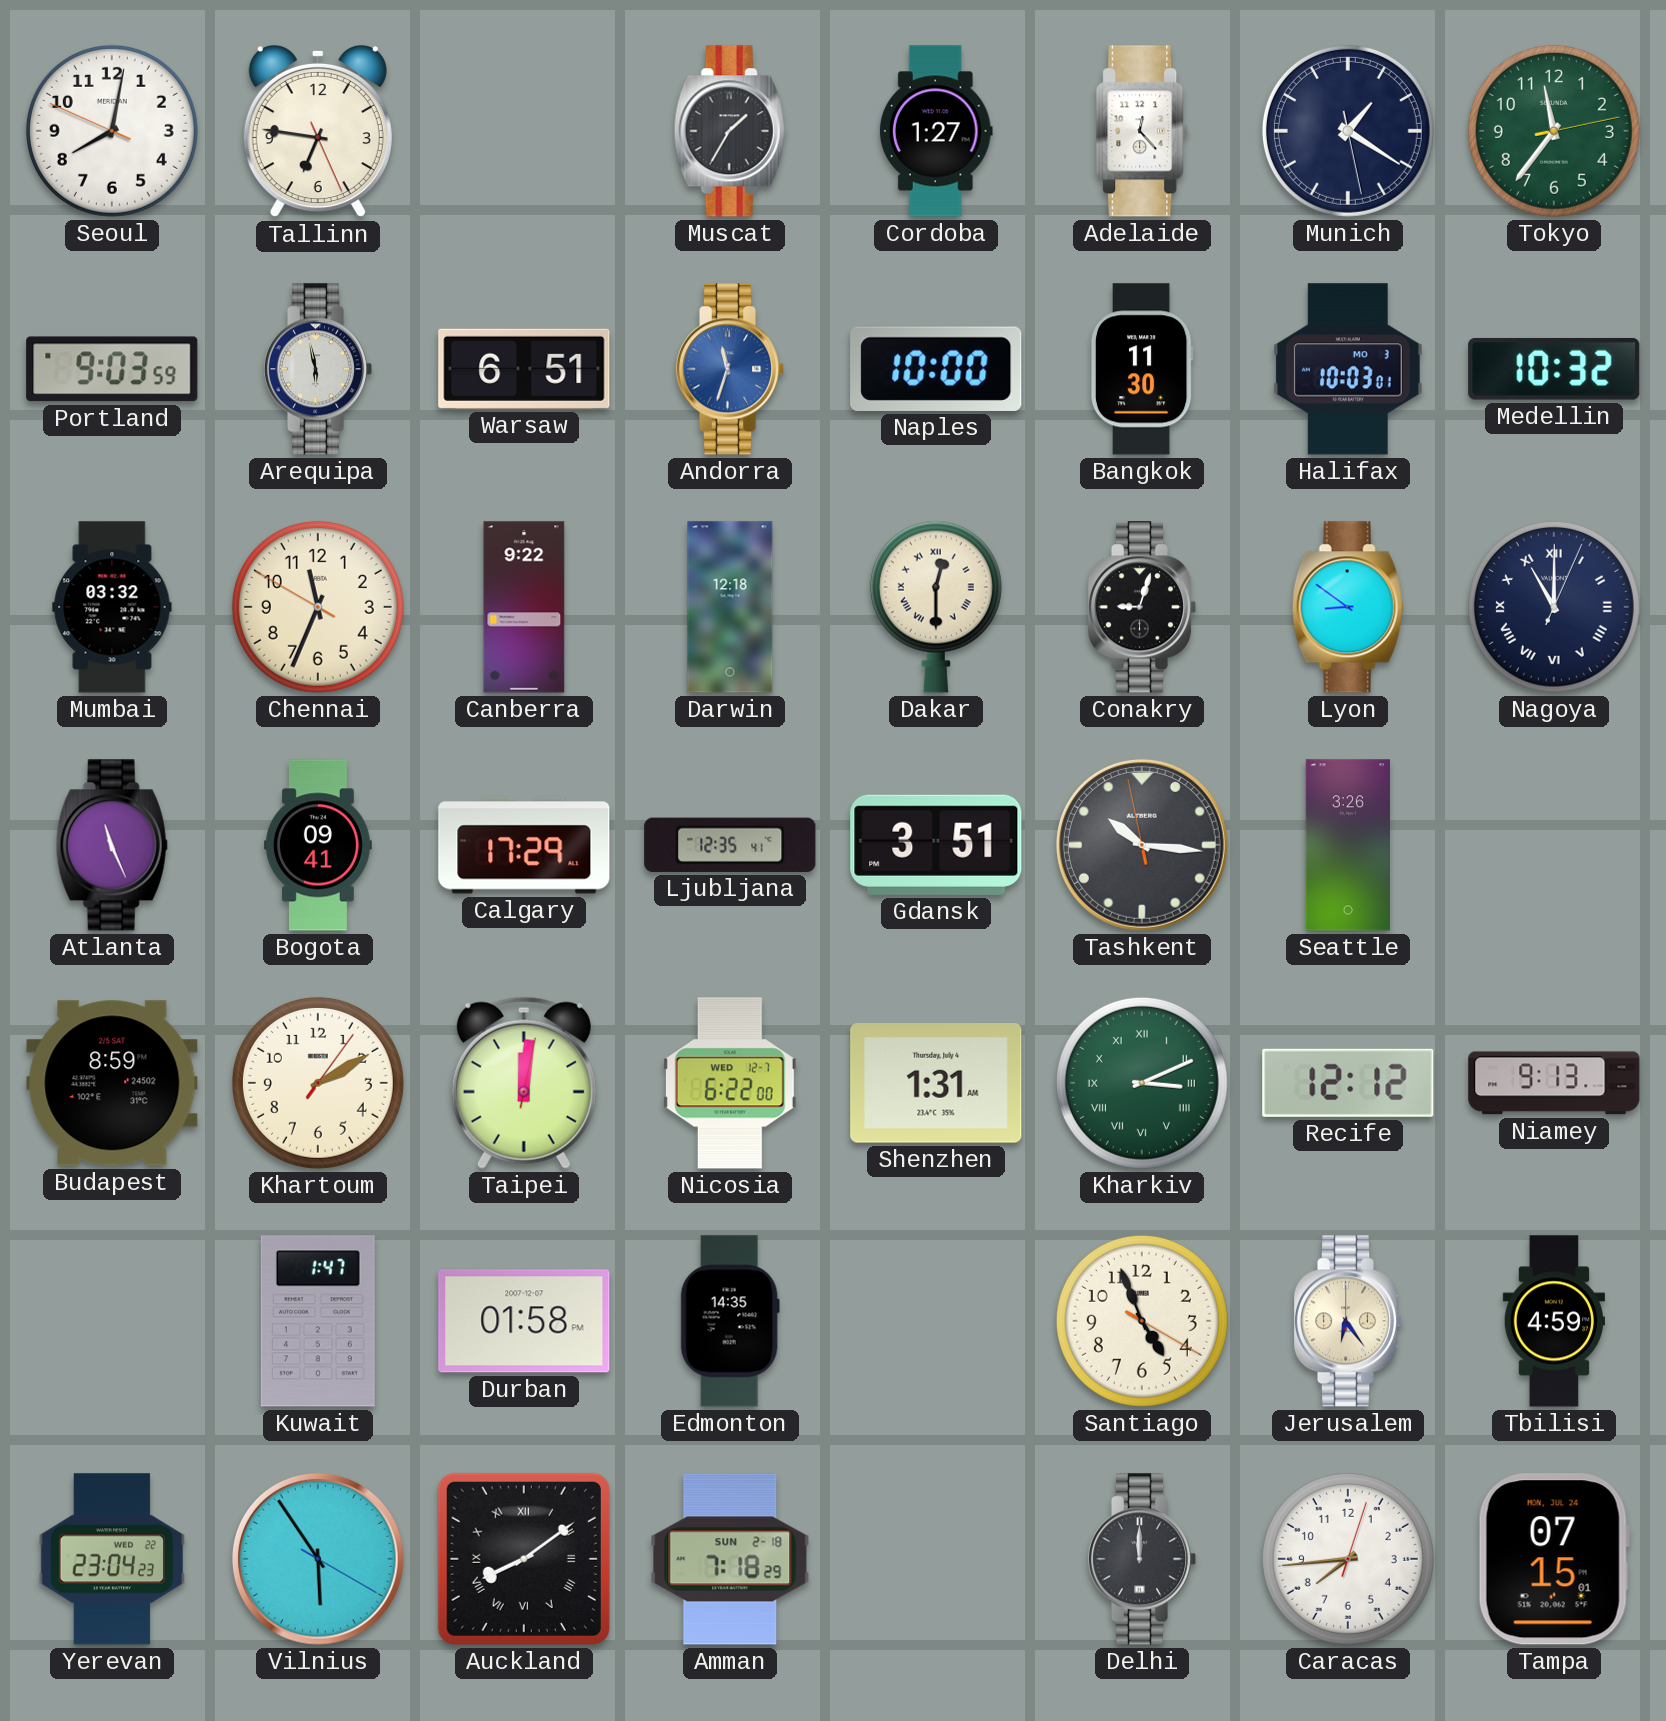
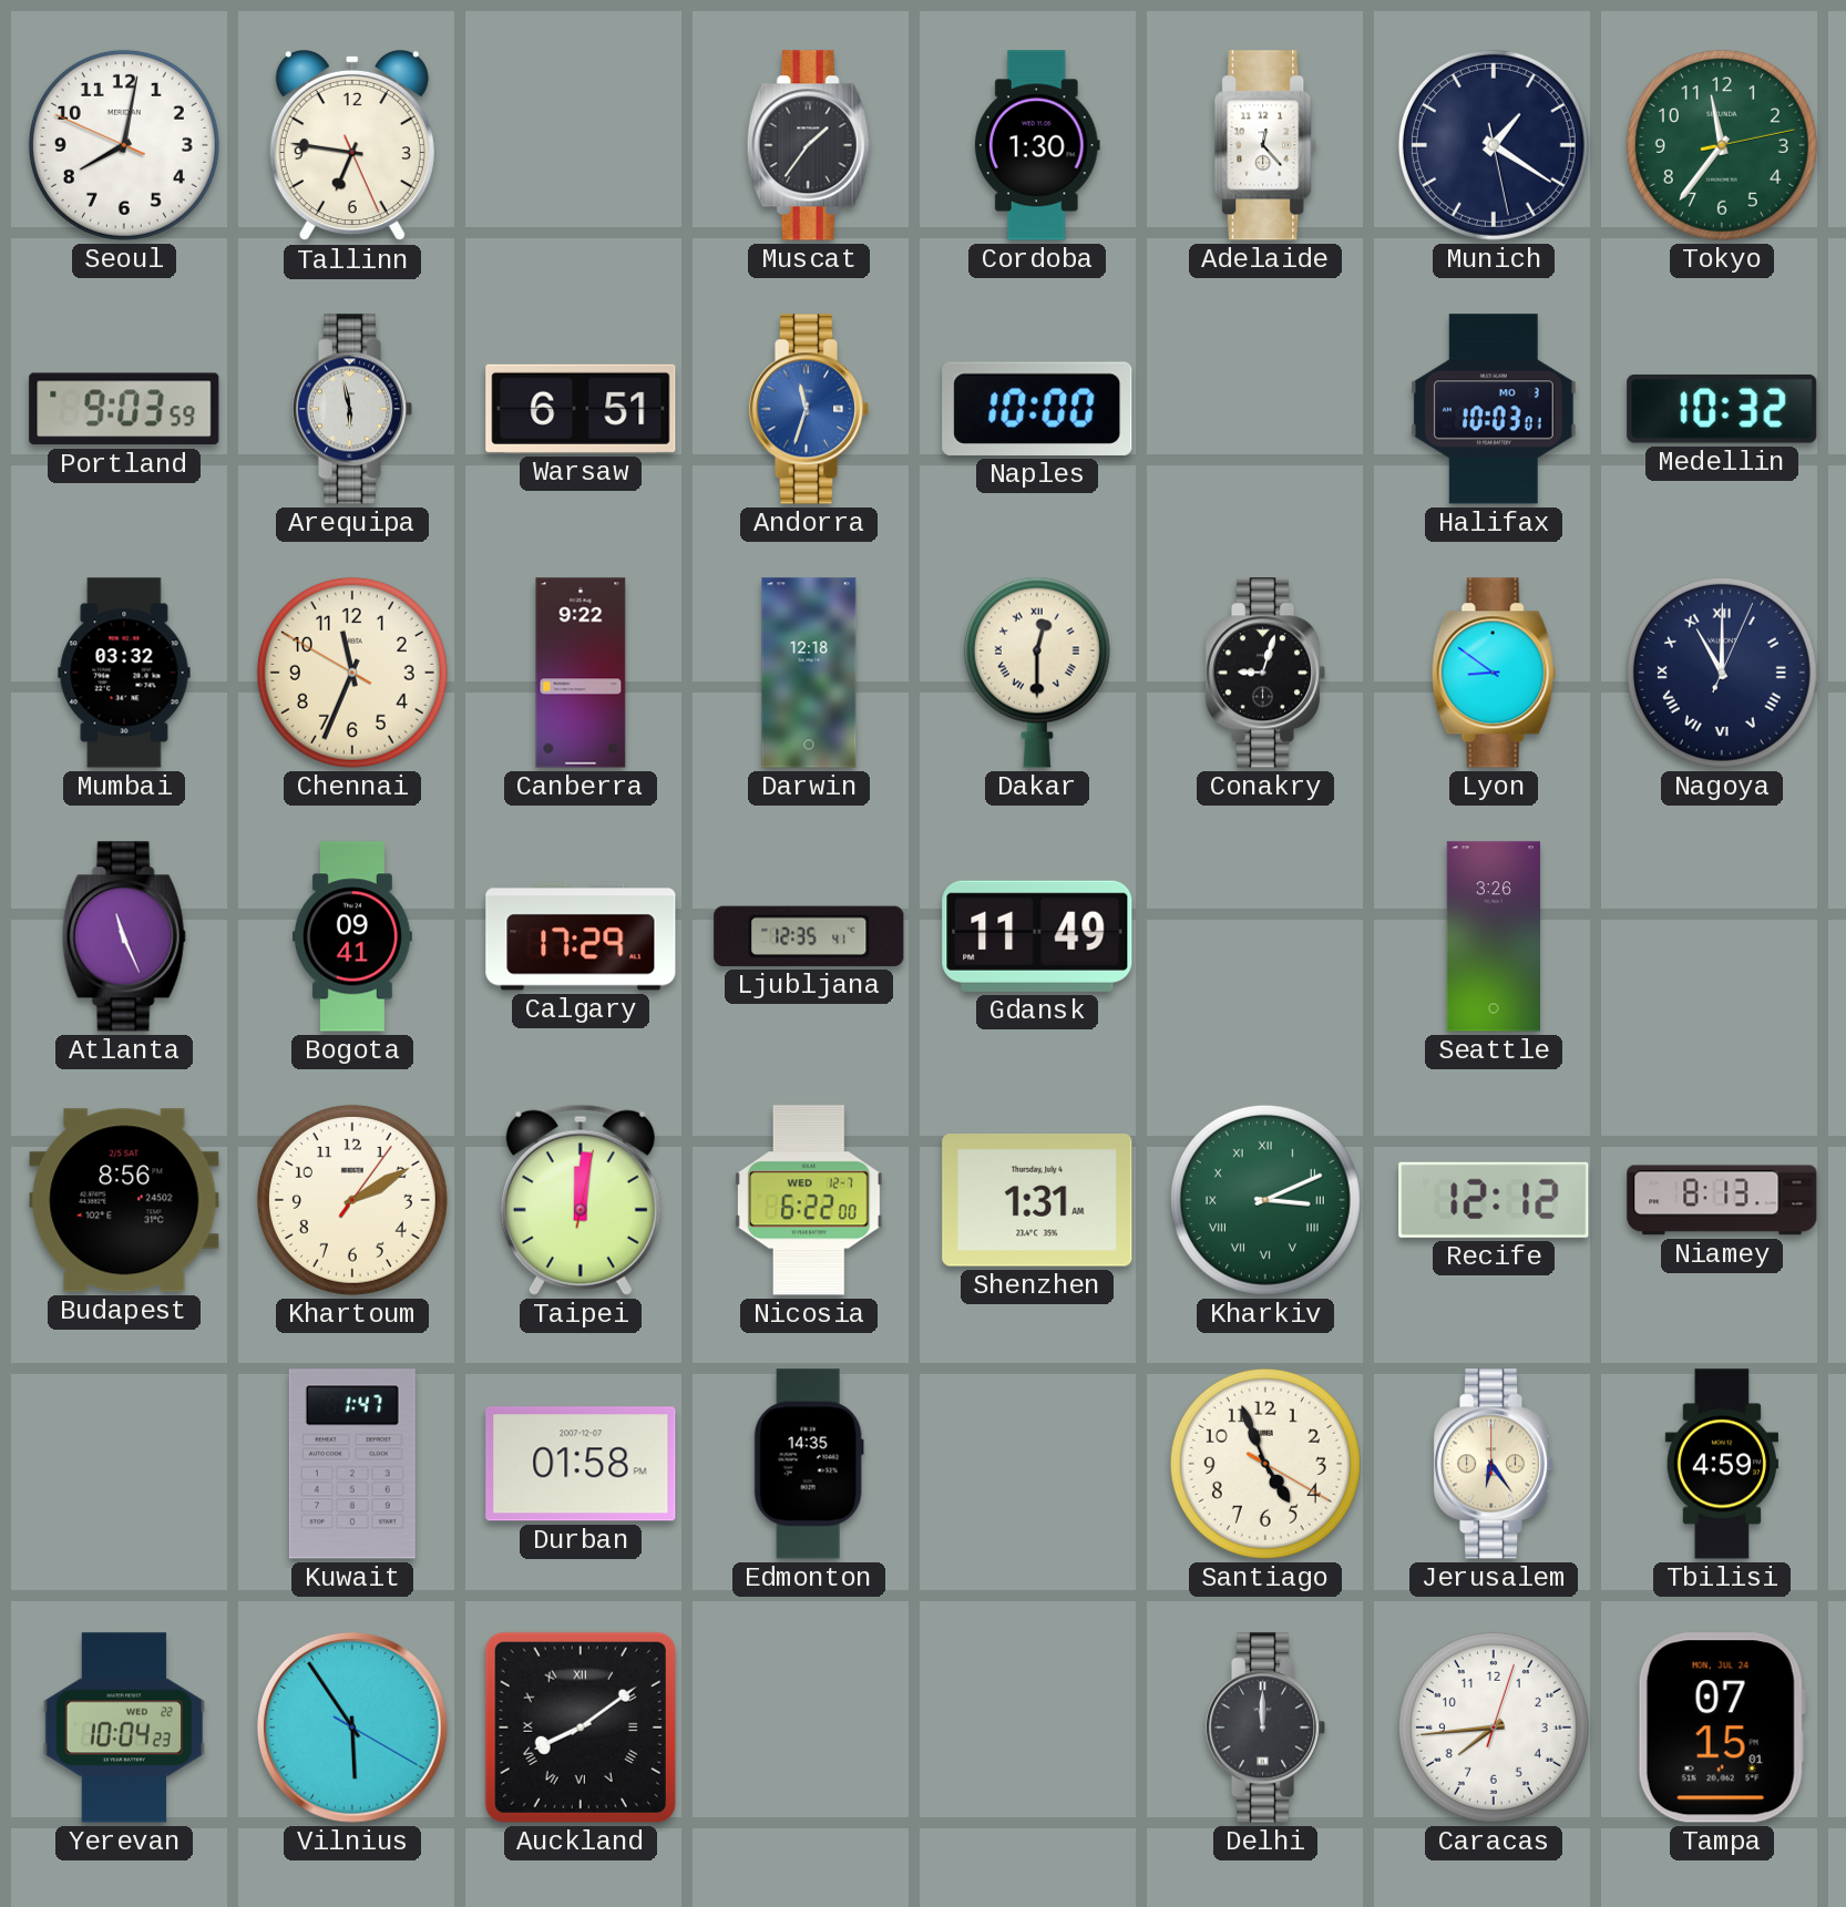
Muscat: 1:35 -> 1:36 (809, 145)
Cordoba: 1:27 -> 1:30 (1037, 145)
Bangkok: 11:30 -> none (1142, 369)
Gdansk: 3:51 -> 11:49 (1037, 936)
Tashkent: 10:15 -> none (1142, 845)
Budapest: 8:59 -> 8:56 (124, 1200)
Niamey: 9:13 -> 8:13 (1722, 1200)
Yerevan: 23:04 -> 10:04 (124, 1727)
Amman: 7:18 -> none (730, 1559)
